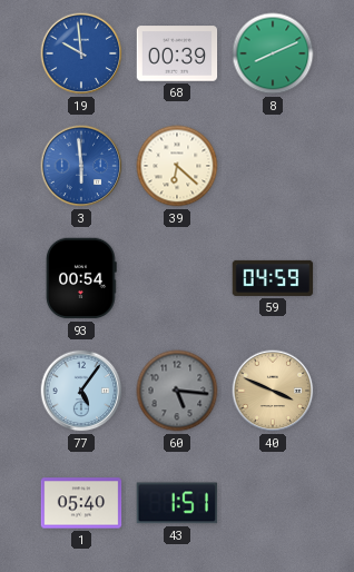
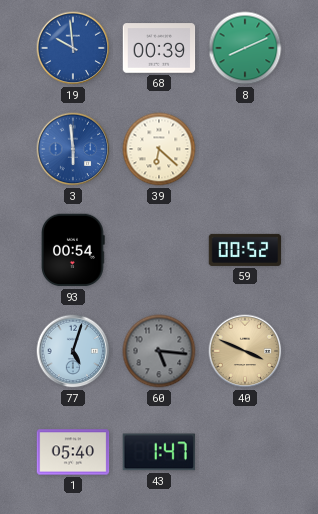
59: 04:59 -> 00:52 (245, 250)
77: 5:06 -> 5:03 (73, 351)
43: 1:51 -> 1:47 (159, 452)
